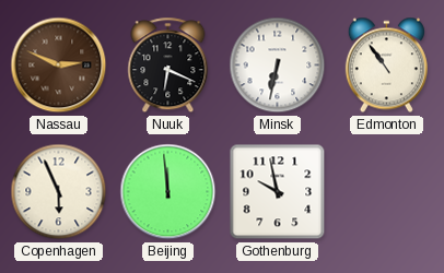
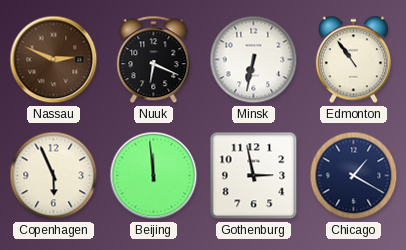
Gothenburg: 9:58 -> 2:58 (254, 176)
Chicago: none -> 1:20 (354, 176)
